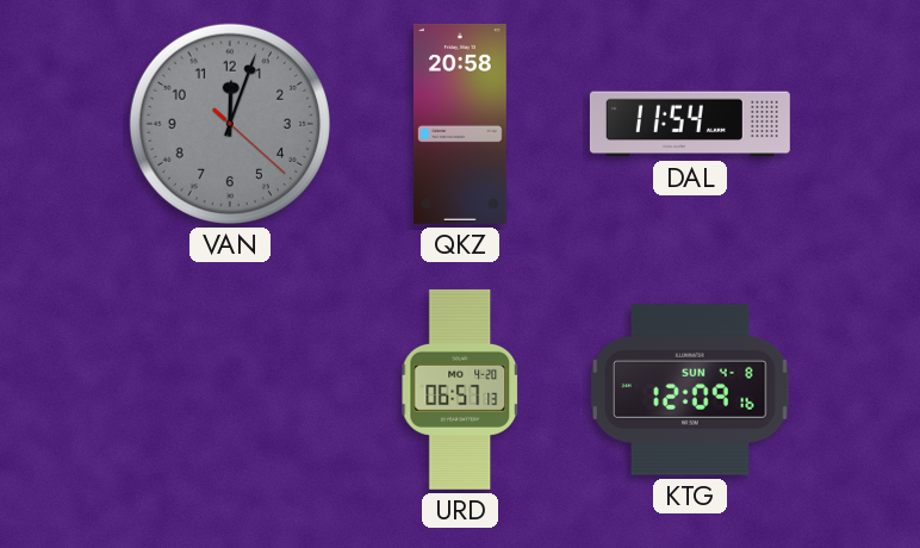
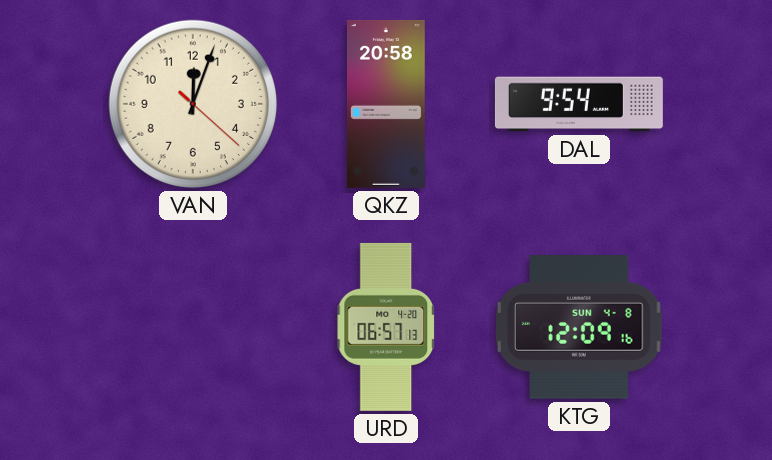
VAN dial: grey -> cream (193, 104)
DAL: 11:54 -> 9:54 (579, 104)
